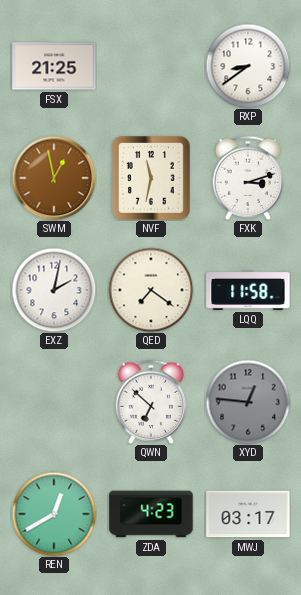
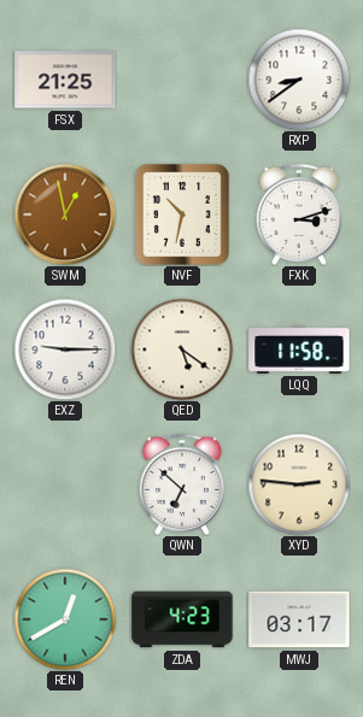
NVF: 11:32 -> 10:32 (183, 216)
EXZ: 2:02 -> 9:15 (65, 349)
QED: 7:21 -> 5:21 (182, 349)
XYD: 12:46 -> 2:46 (299, 484)
XYD dial: grey -> cream (299, 484)
